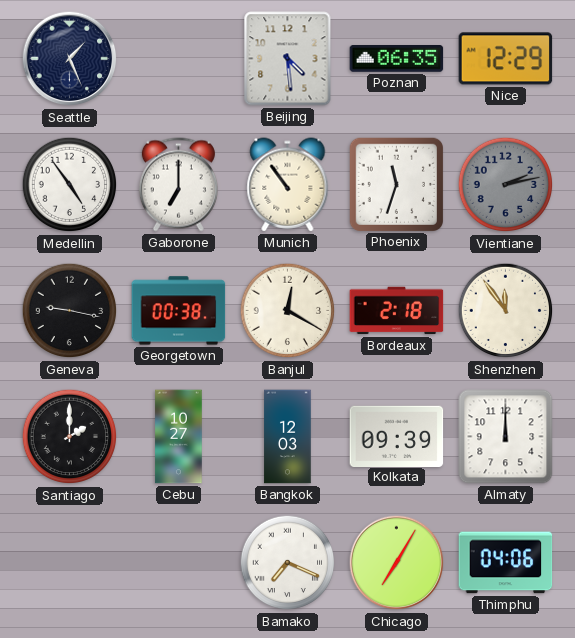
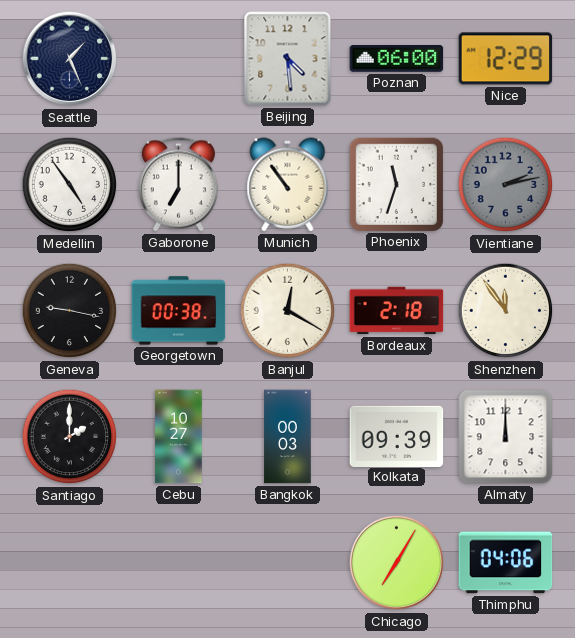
Poznan: 06:35 -> 06:00 (397, 59)
Bangkok: 12:03 -> 00:03 (288, 437)
Bamako: 7:19 -> none (288, 563)
